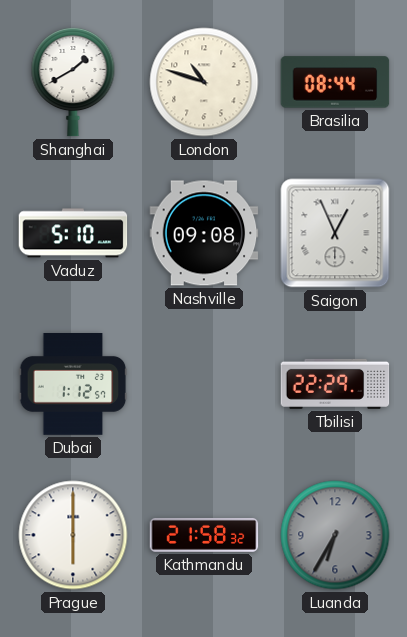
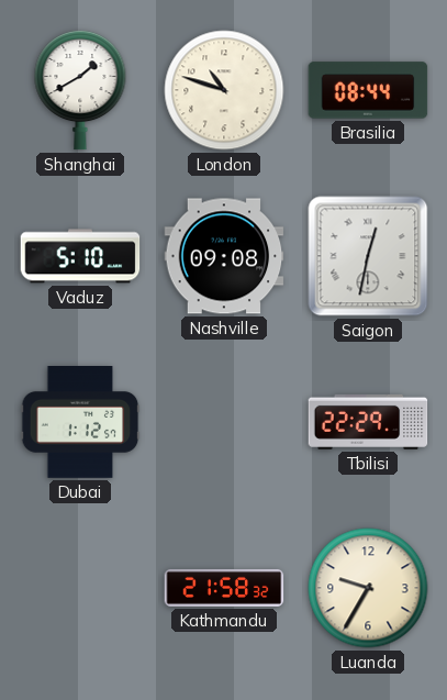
Saigon: 12:56 -> 12:32 (368, 256)
Prague: 6:00 -> none (73, 535)
Luanda: 6:35 -> 9:35 (368, 588)
Luanda dial: grey -> cream (368, 588)
